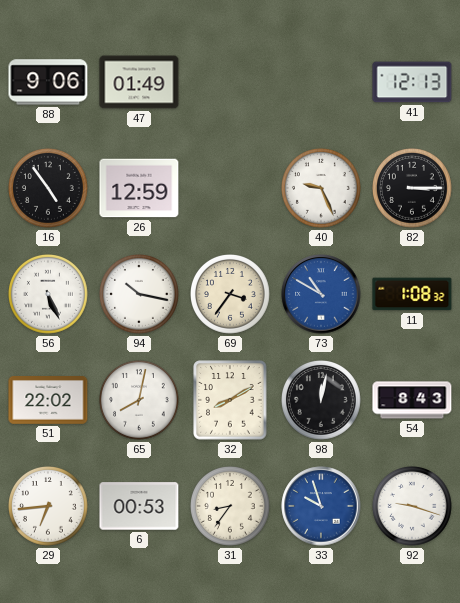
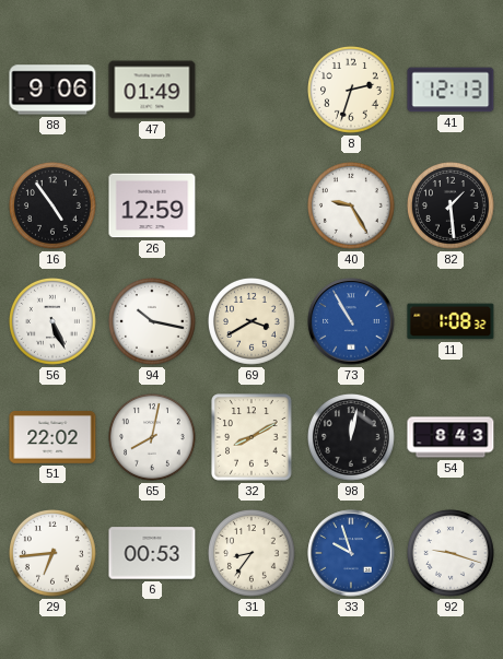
8: none -> 2:33 (352, 91)
40: 9:26 -> 9:25 (352, 207)
82: 3:15 -> 1:29 (452, 207)
69: 3:36 -> 3:40 (253, 322)
73: 10:50 -> 10:55 (351, 321)
